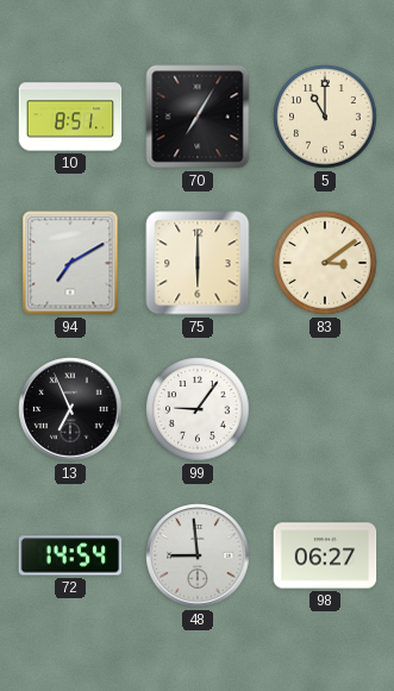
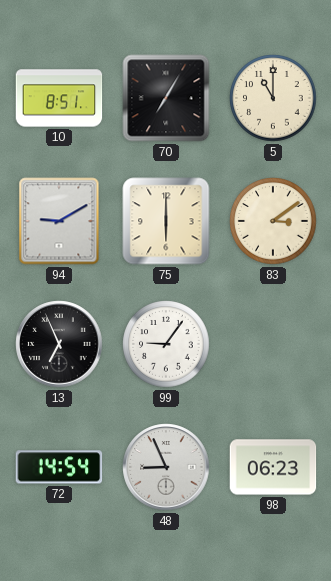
94: 7:10 -> 9:10 (59, 221)
48: 8:59 -> 8:56 (166, 467)
98: 06:27 -> 06:23 (273, 467)
